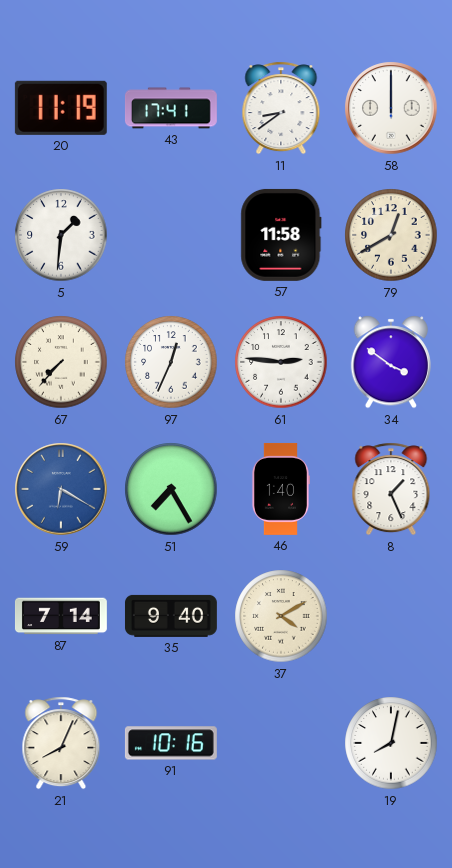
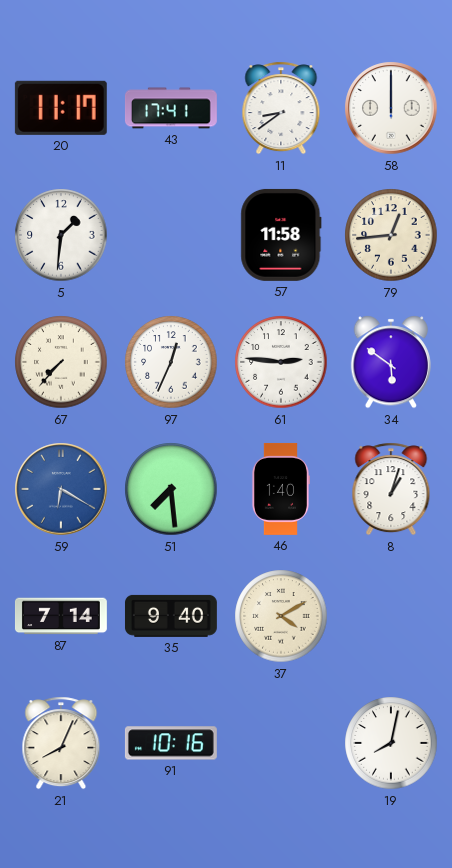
20: 11:19 -> 11:17 (61, 108)
79: 12:40 -> 12:44 (391, 235)
34: 3:51 -> 5:51 (390, 362)
51: 7:25 -> 7:29 (171, 489)
8: 1:26 -> 1:03 (391, 489)
